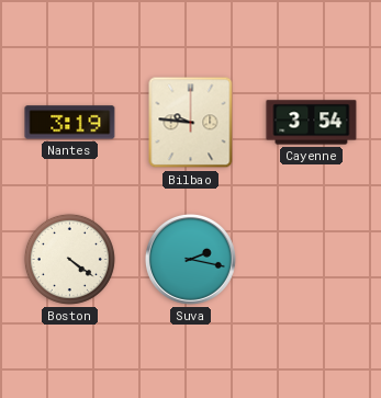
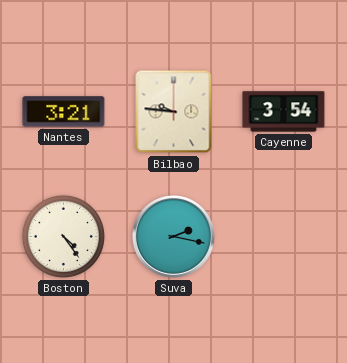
Nantes: 3:19 -> 3:21 (64, 112)
Boston: 4:21 -> 4:24 (63, 236)
